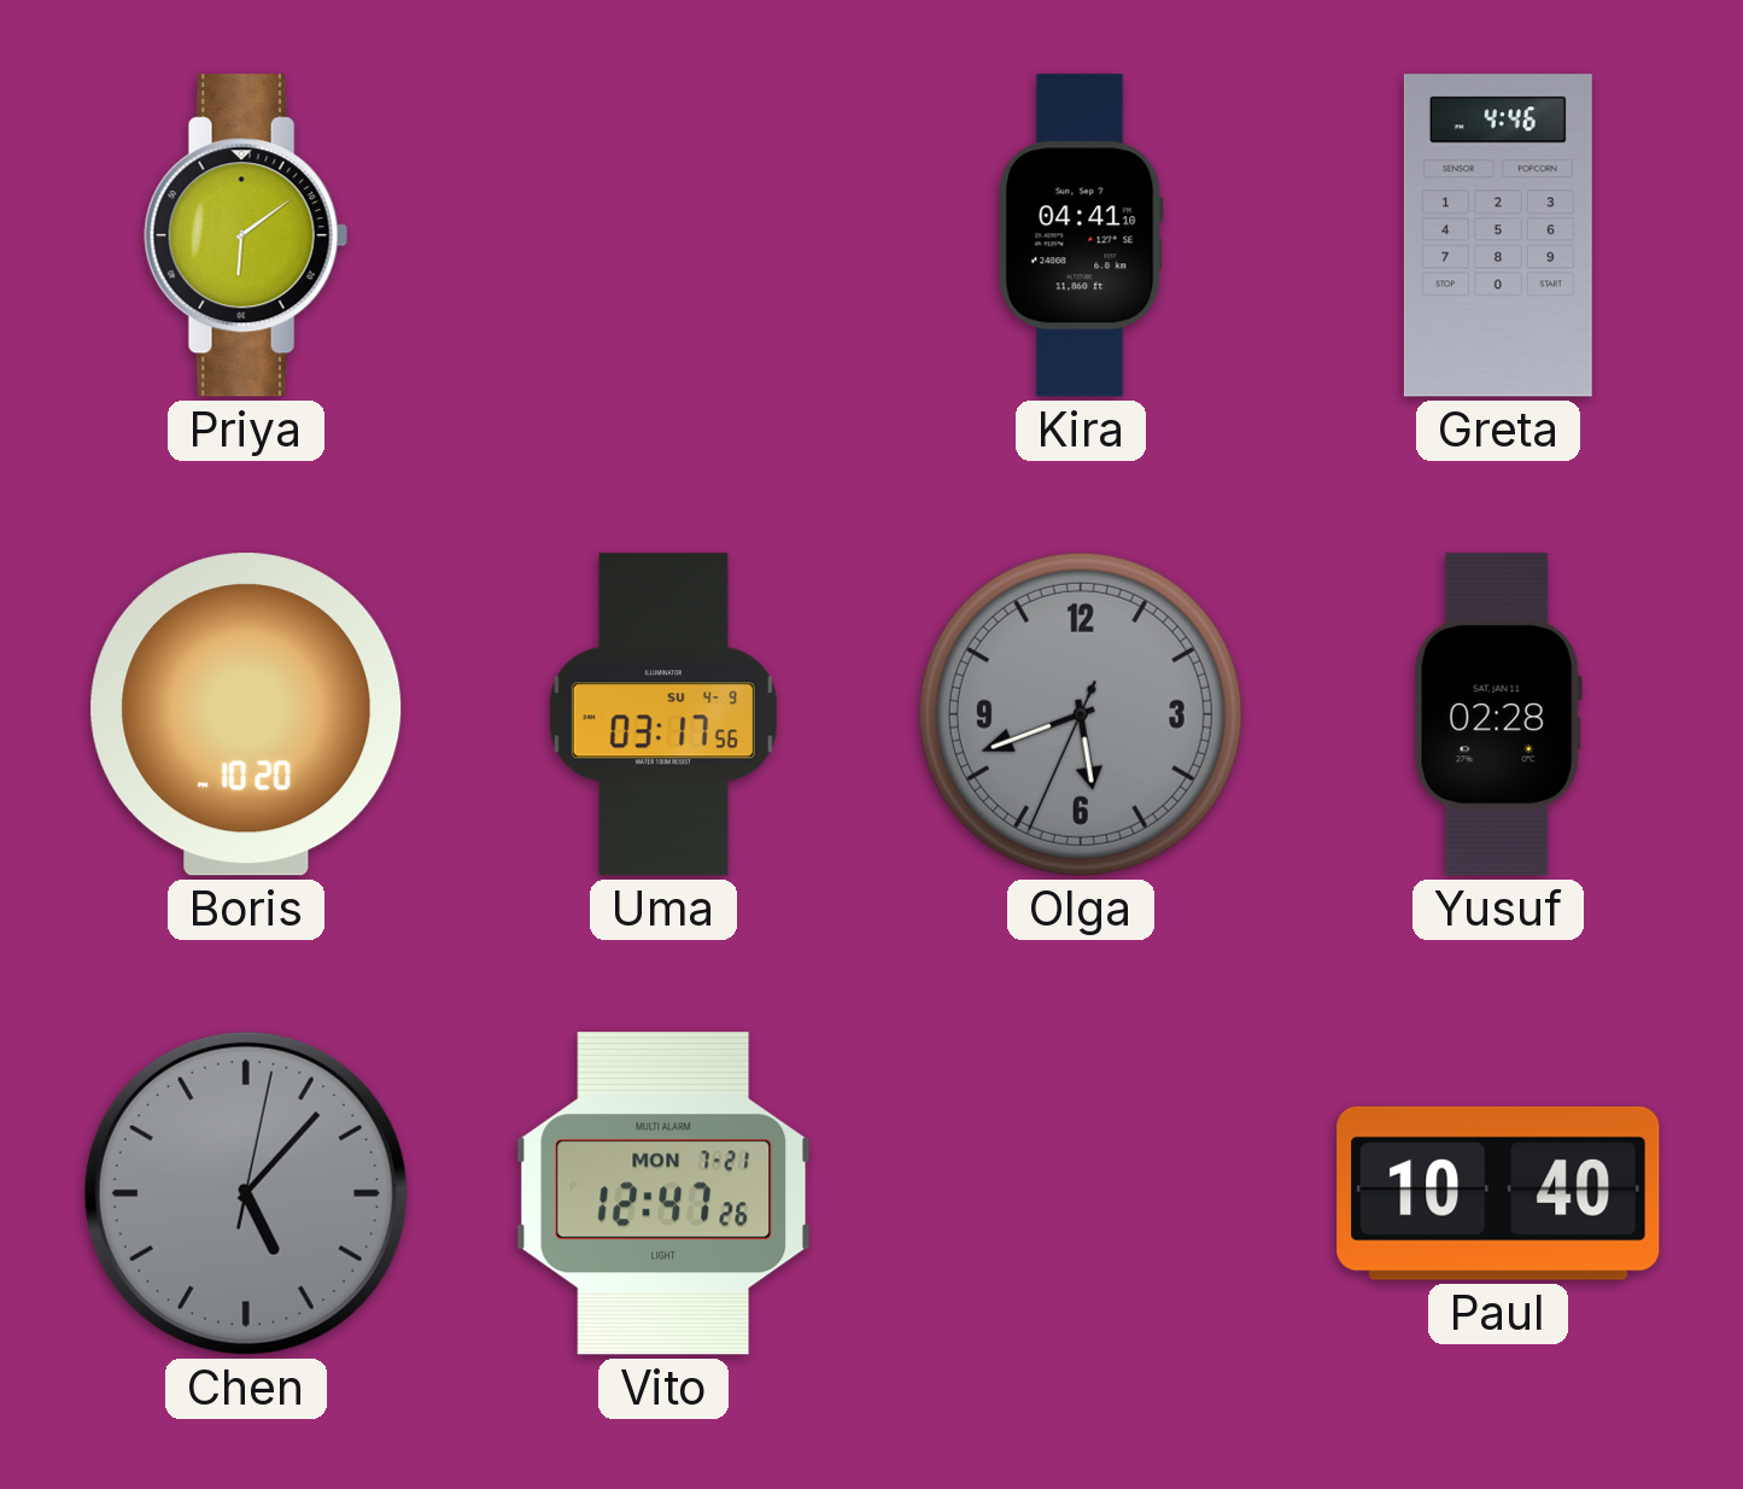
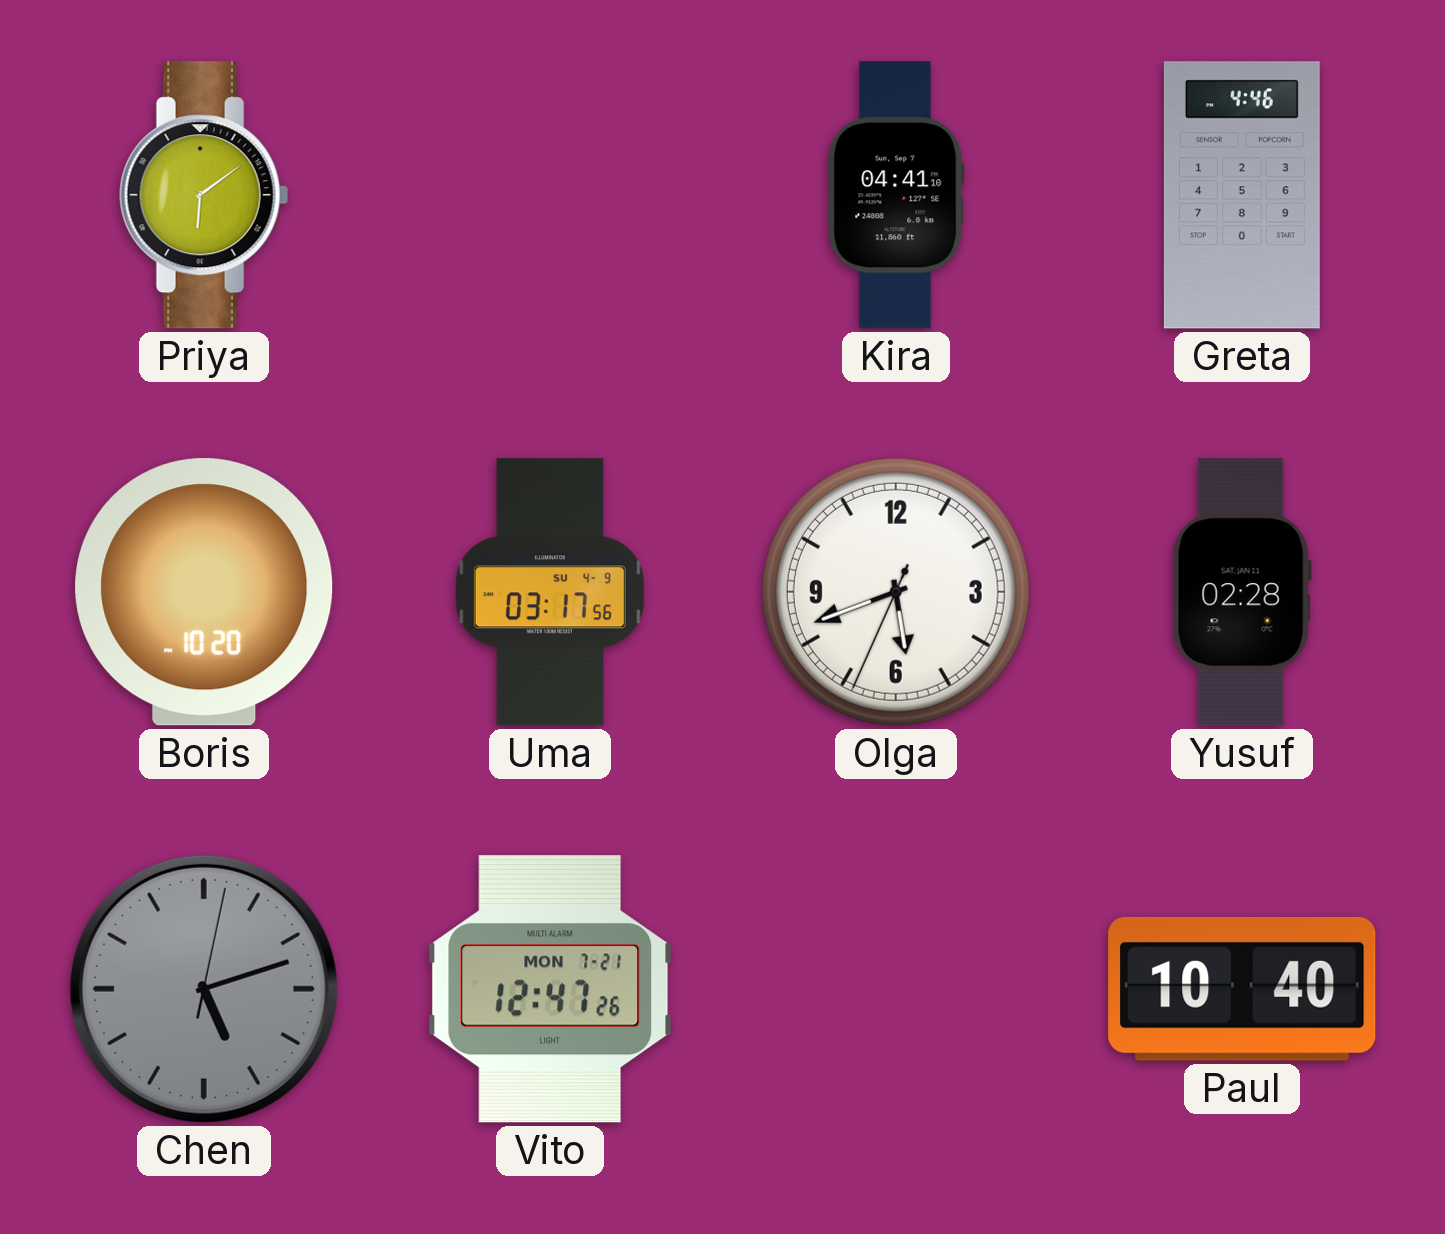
Olga dial: grey -> white (896, 592)
Chen: 5:07 -> 5:12 (204, 989)
